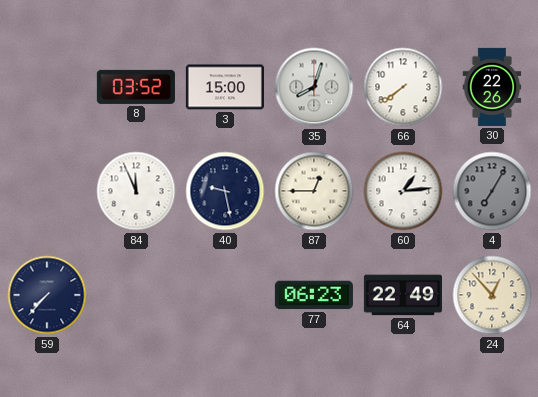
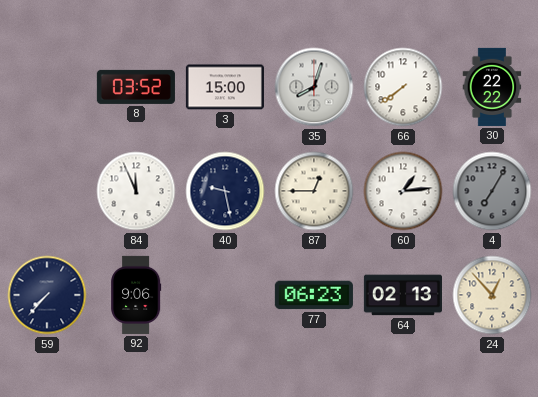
30: 22:26 -> 22:22 (492, 87)
92: none -> 9:06 (137, 295)
64: 22:49 -> 02:13 (403, 295)
